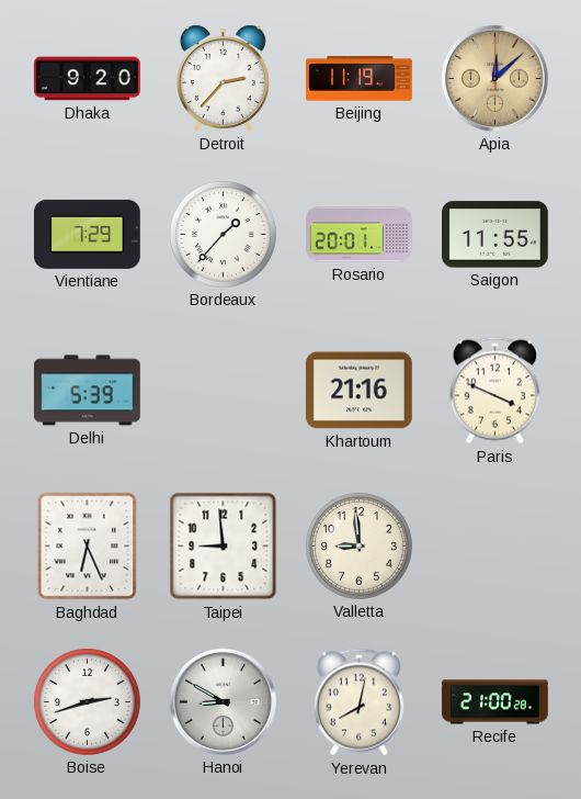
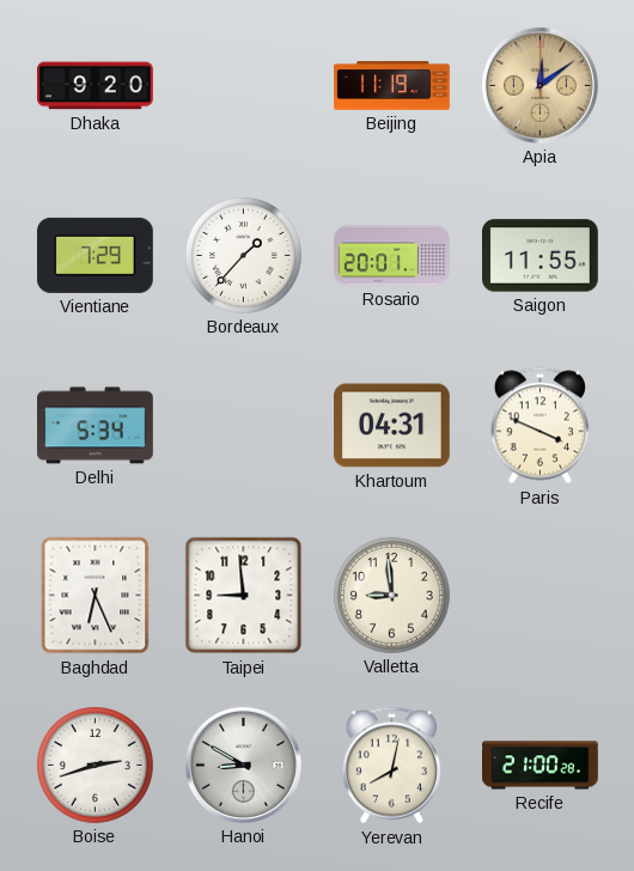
Detroit: 2:37 -> none (223, 78)
Apia: 12:08 -> 12:09 (539, 85)
Delhi: 5:39 -> 5:34 (96, 426)
Khartoum: 21:16 -> 04:31 (392, 426)
